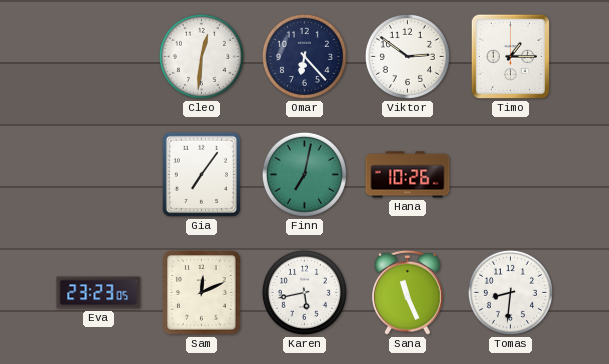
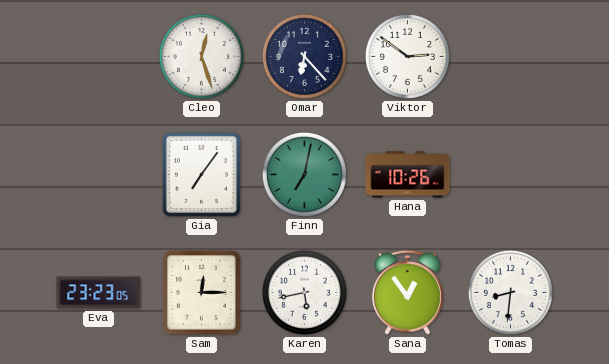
Cleo: 12:31 -> 12:27 (201, 56)
Timo: 1:15 -> none (510, 56)
Sam: 12:11 -> 12:15 (202, 293)
Sana: 11:26 -> 12:54 (407, 292)
